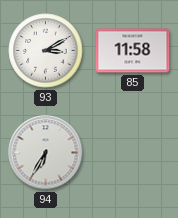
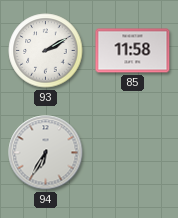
93: 3:10 -> 2:10 (46, 51)
